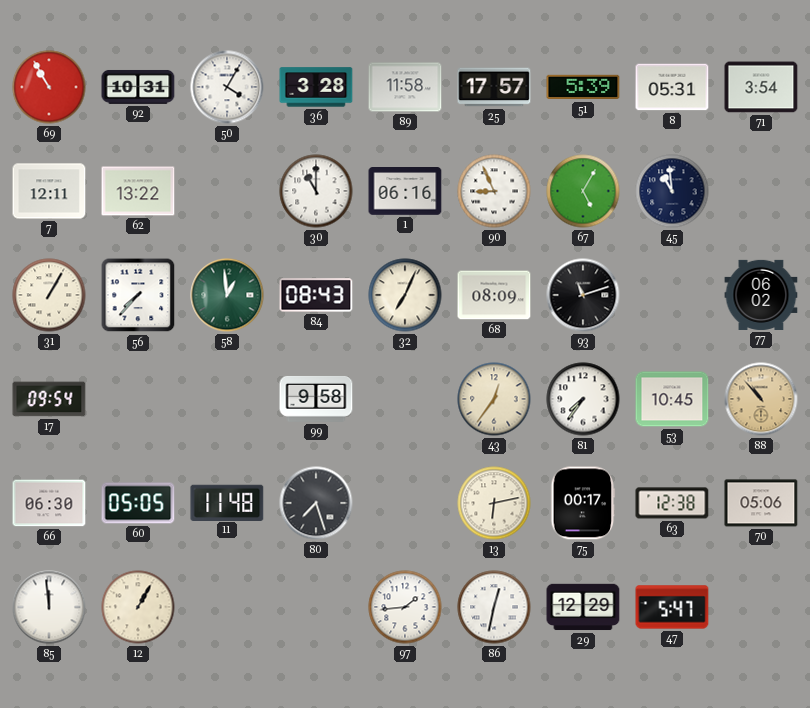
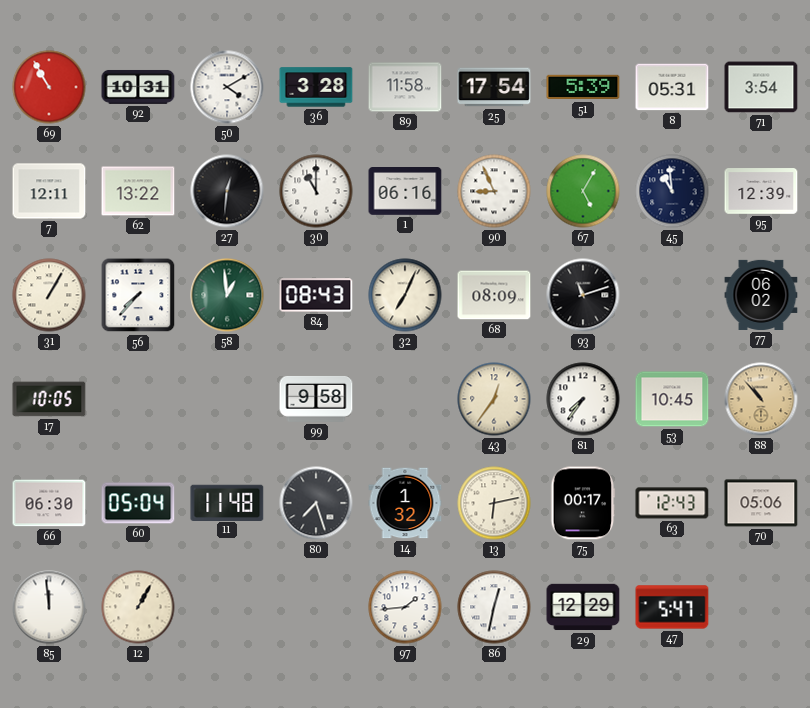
50: 4:05 -> 4:10 (227, 87)
25: 17:57 -> 17:54 (494, 87)
27: none -> 12:31 (227, 191)
95: none -> 12:39 (761, 191)
17: 09:54 -> 10:05 (49, 399)
60: 05:05 -> 05:04 (138, 503)
14: none -> 1:32 (405, 503)
63: 12:38 -> 12:43 (672, 503)
